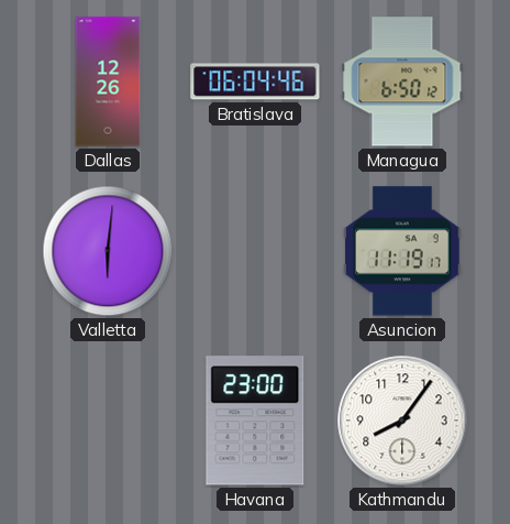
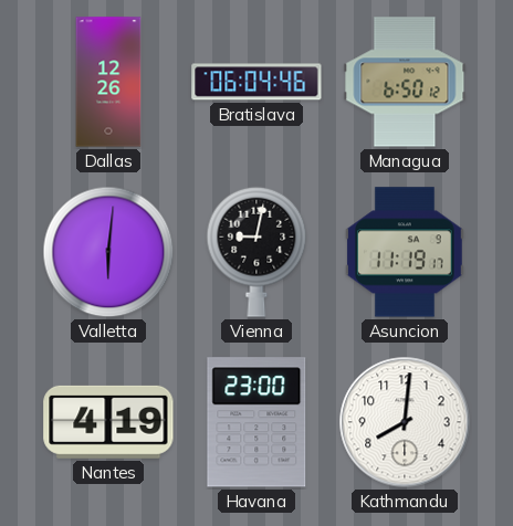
Vienna: none -> 9:02 (256, 252)
Nantes: none -> 4:19 (108, 422)
Kathmandu: 8:06 -> 8:01 (405, 422)
